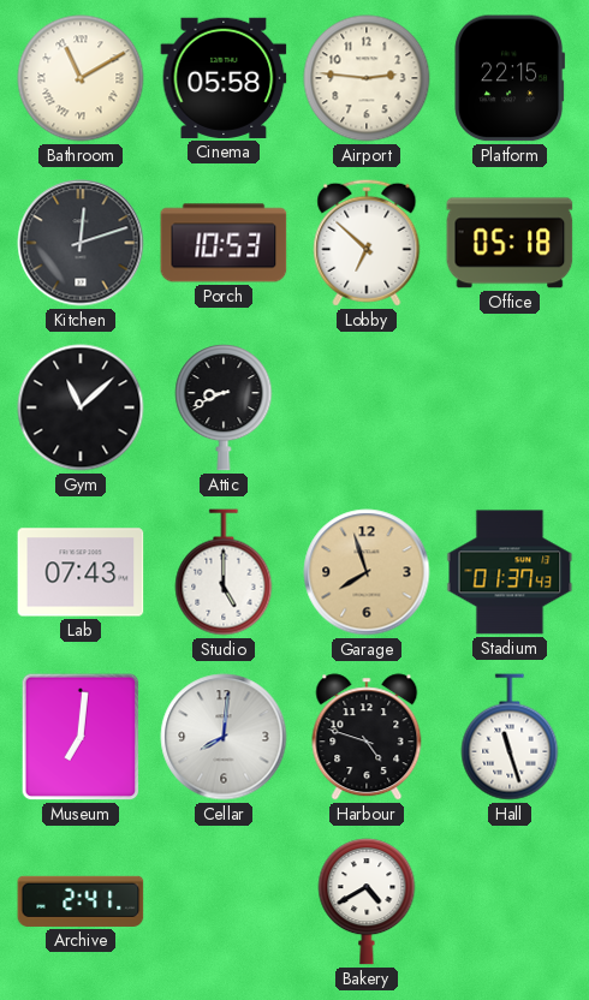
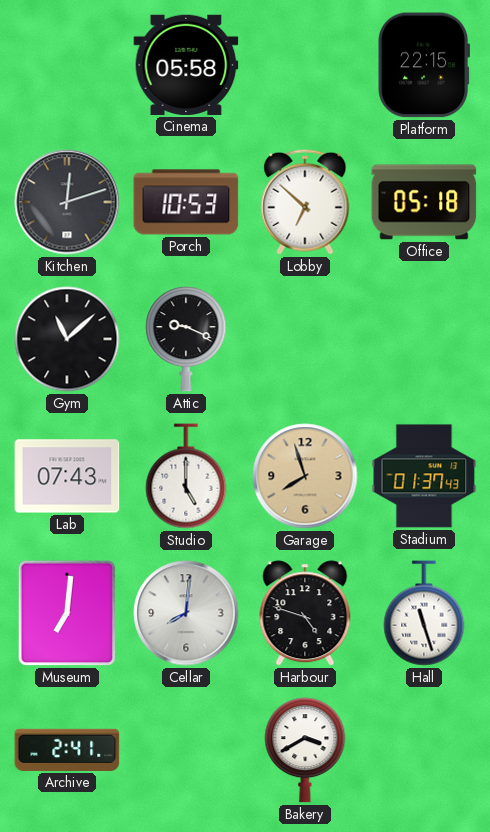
Bathroom: 11:10 -> none (81, 78)
Airport: 2:46 -> none (367, 78)
Attic: 8:41 -> 9:19 (186, 339)
Bakery: 4:40 -> 3:40 (305, 750)
